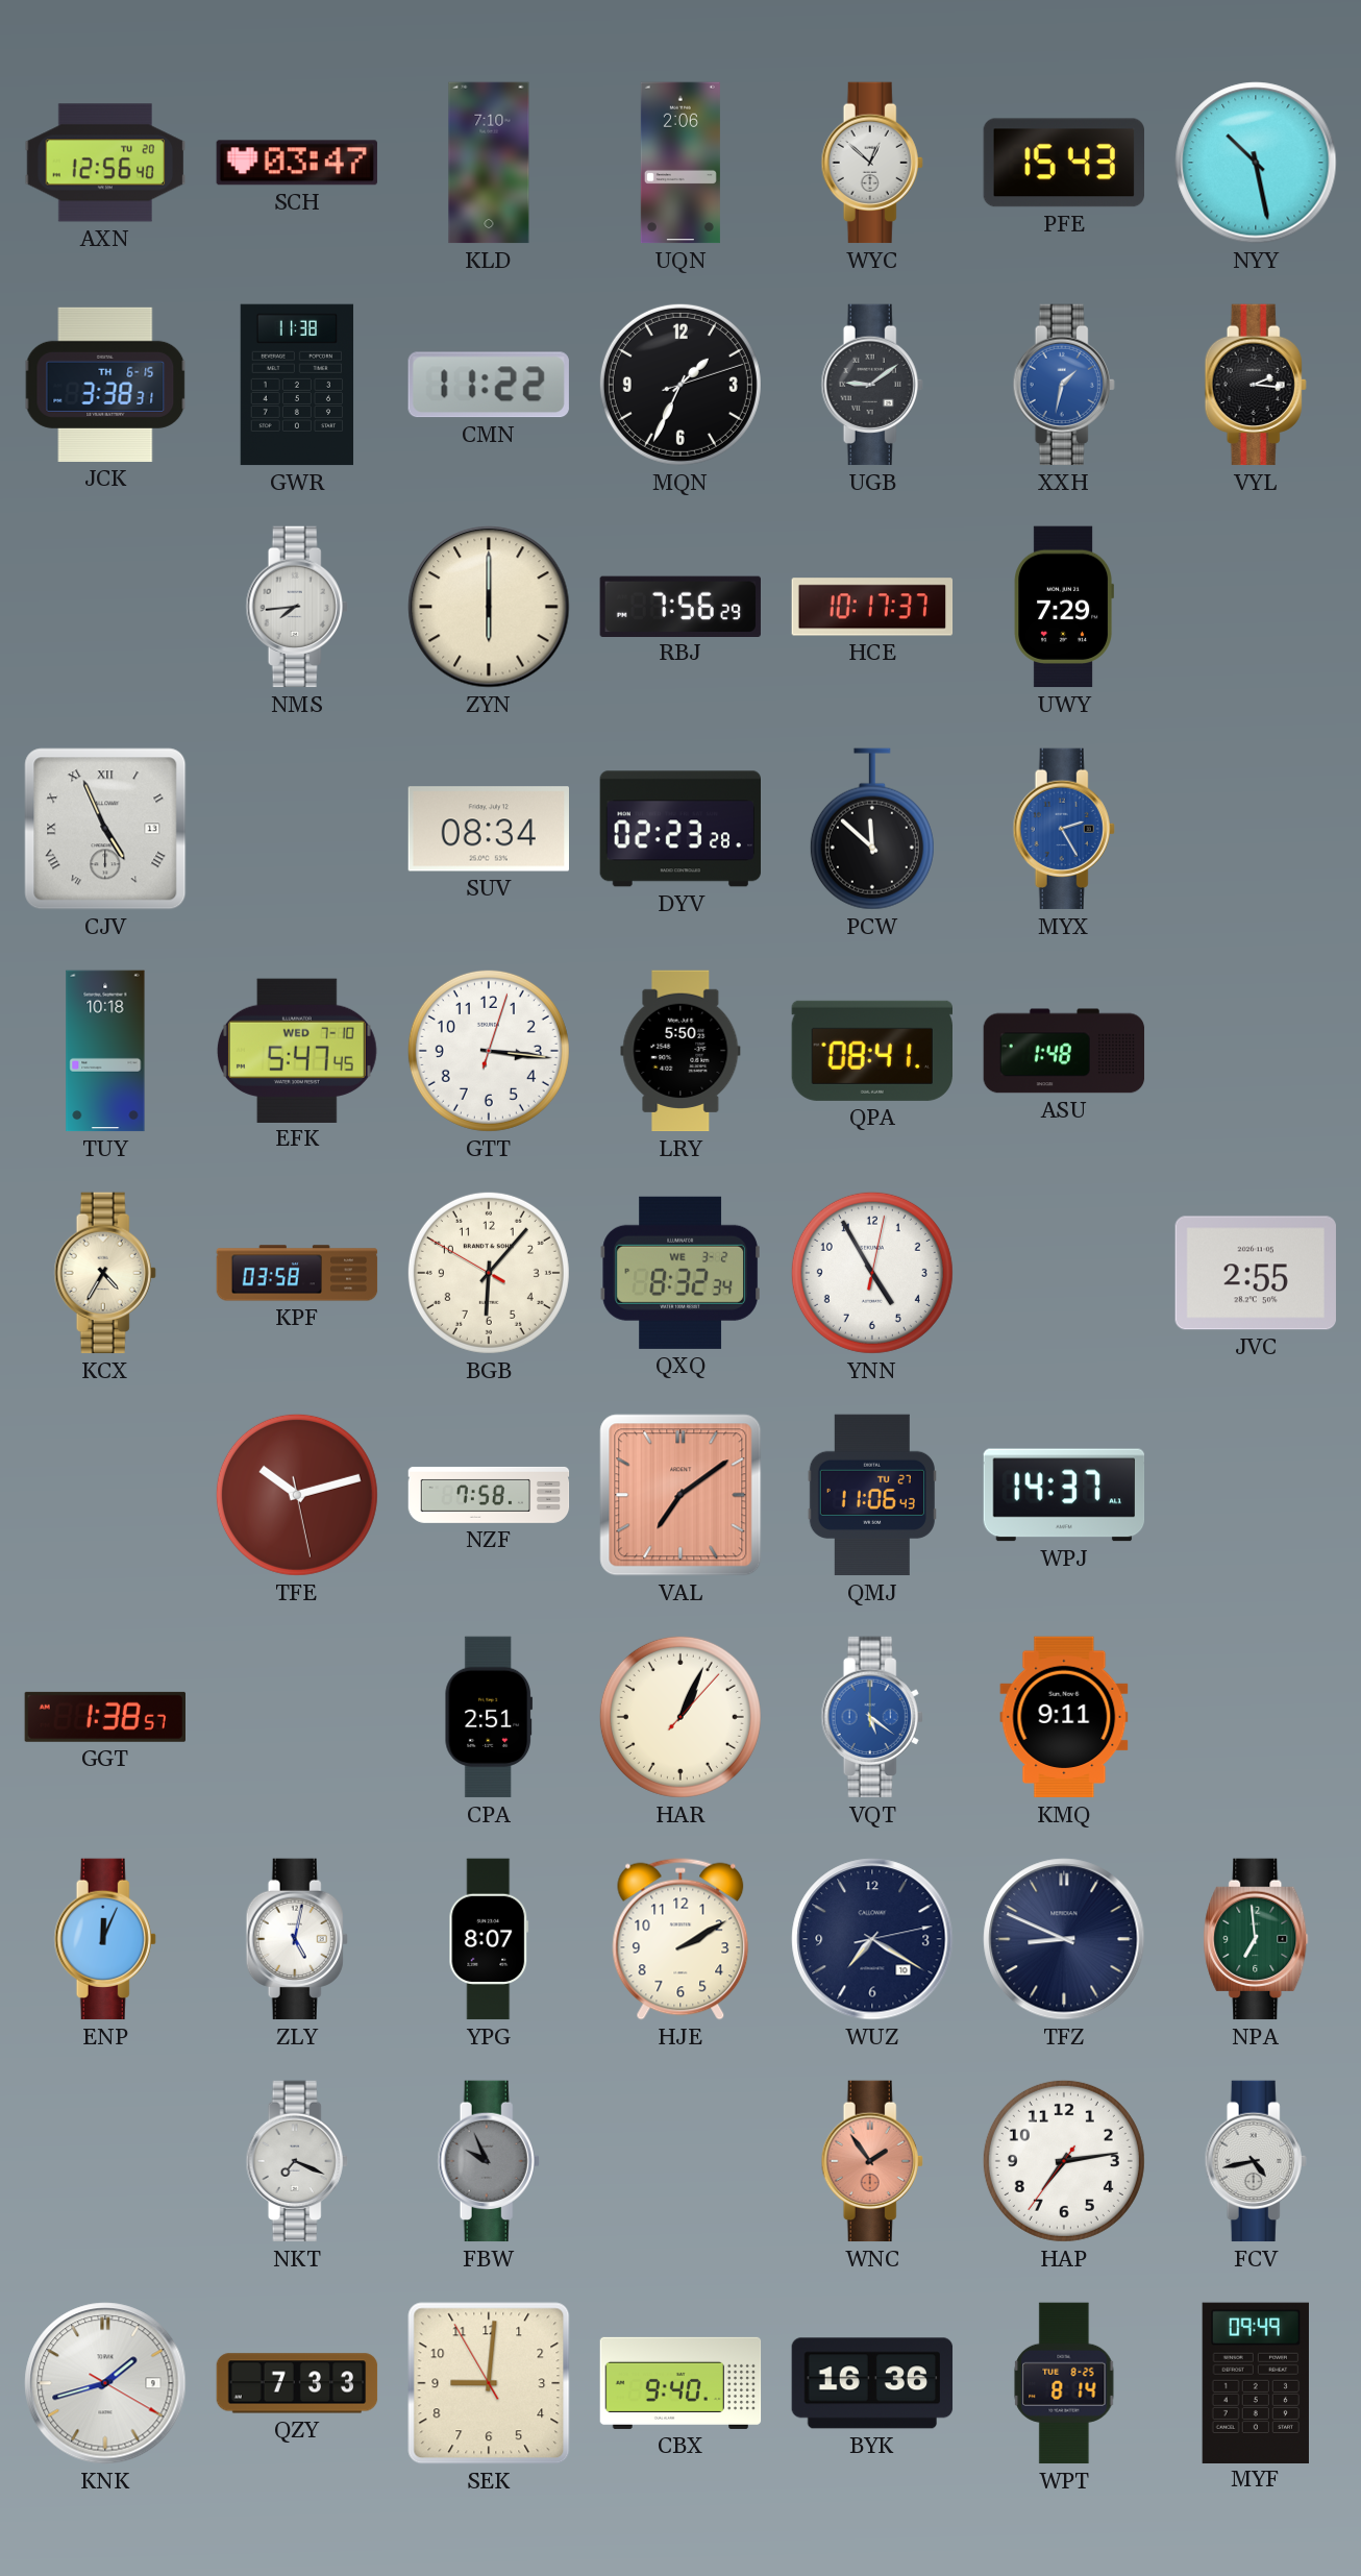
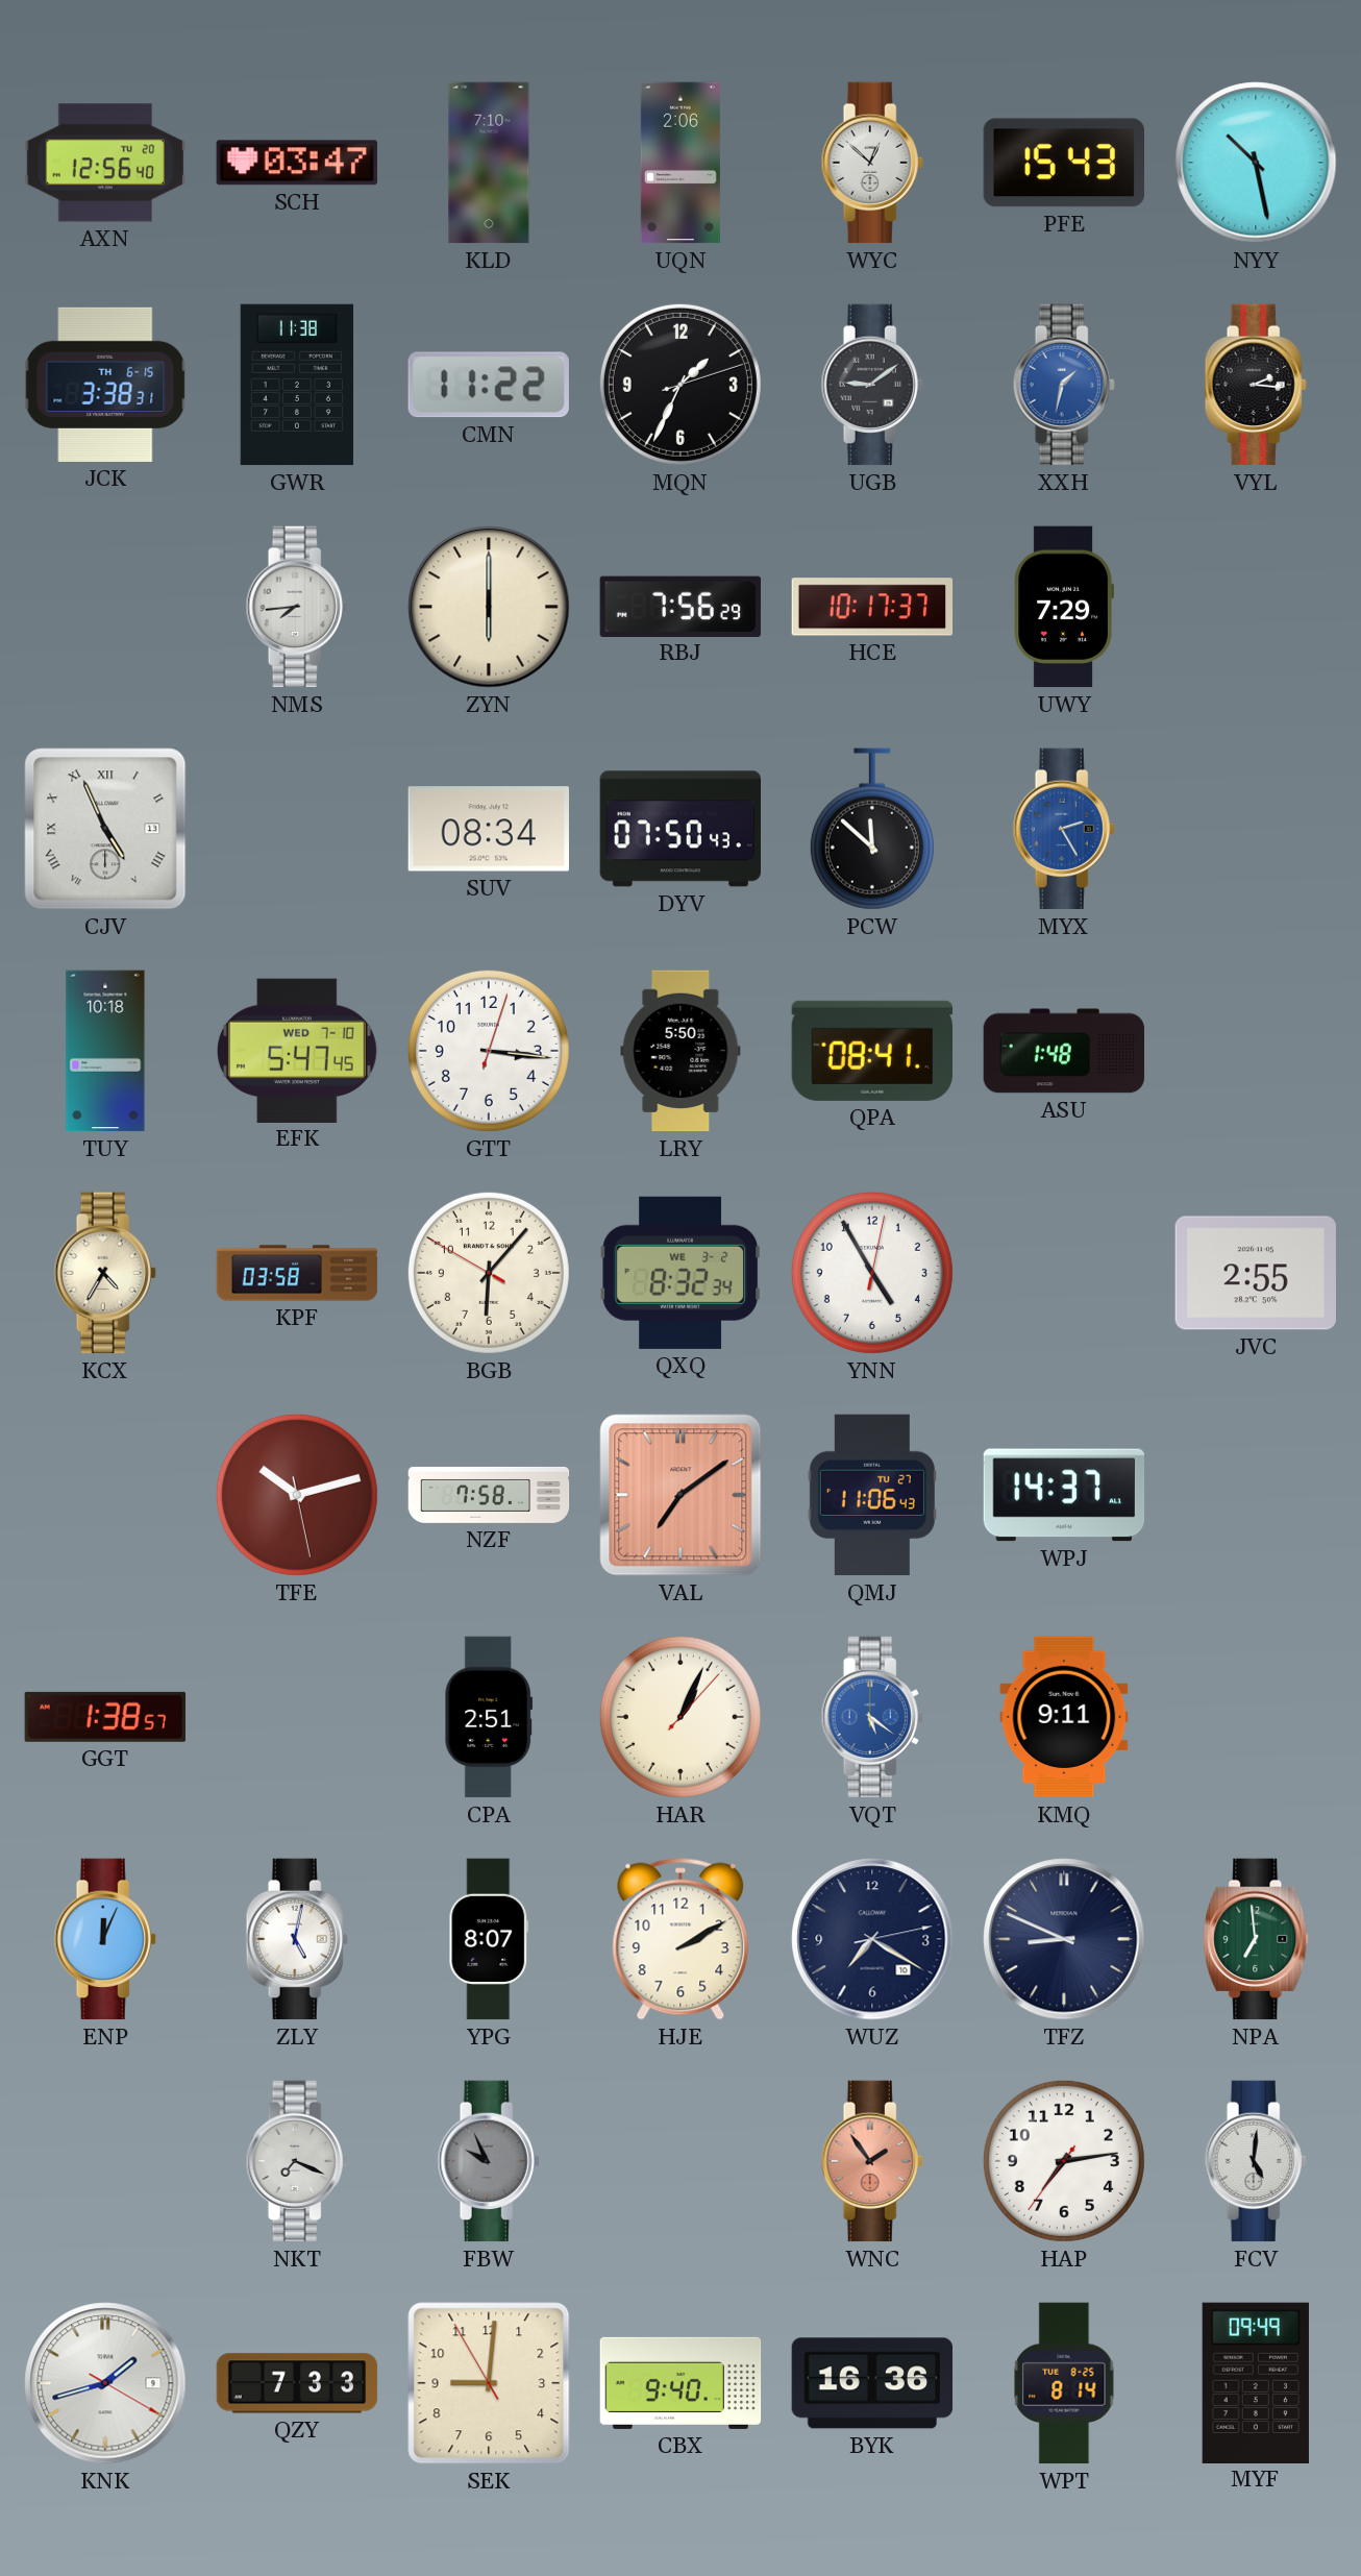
DYV: 02:23 -> 07:50 (679, 829)
FCV: 4:43 -> 5:01 (1256, 2161)
